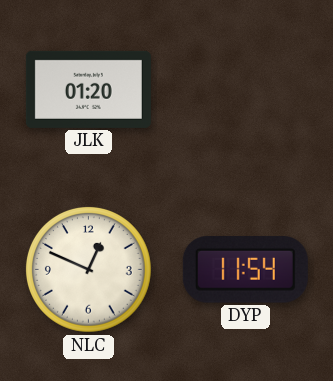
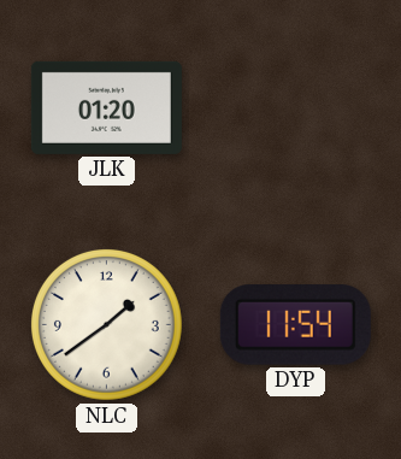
NLC: 12:49 -> 1:39 (106, 324)
